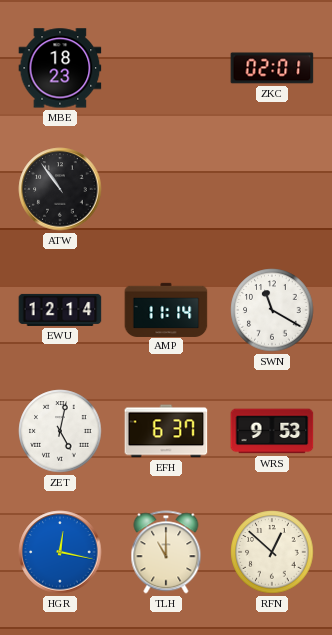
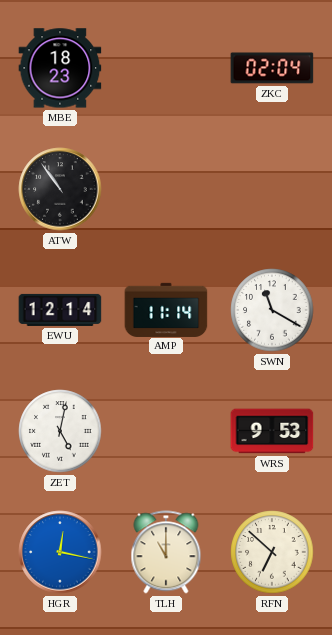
ZKC: 02:01 -> 02:04 (272, 68)
EFH: 6:37 -> none (166, 431)
RFN: 12:52 -> 6:52 (272, 552)
